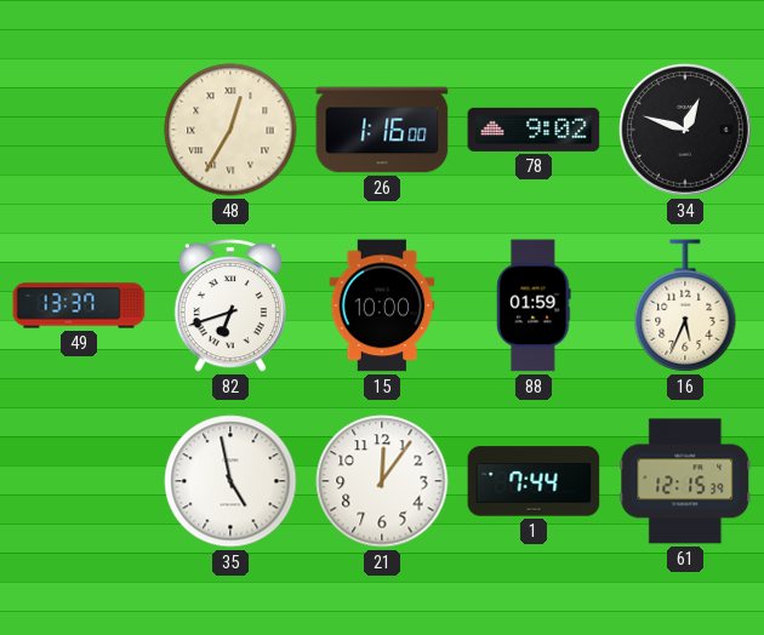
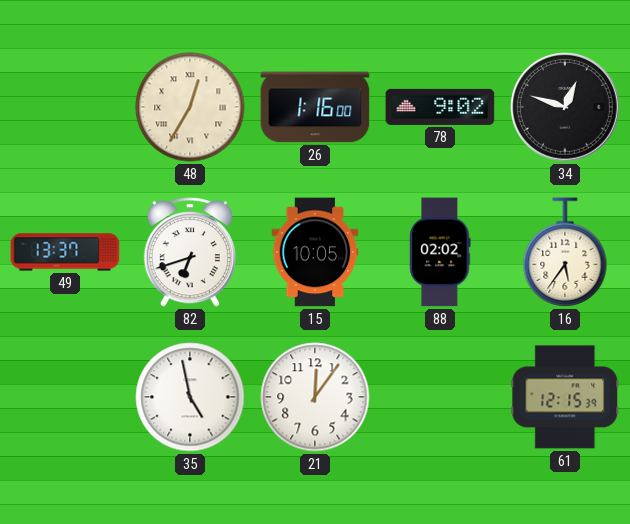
15: 10:00 -> 10:05 (315, 252)
88: 01:59 -> 02:02 (440, 252)
16: 5:34 -> 5:36 (565, 252)
1: 7:44 -> none (534, 481)
